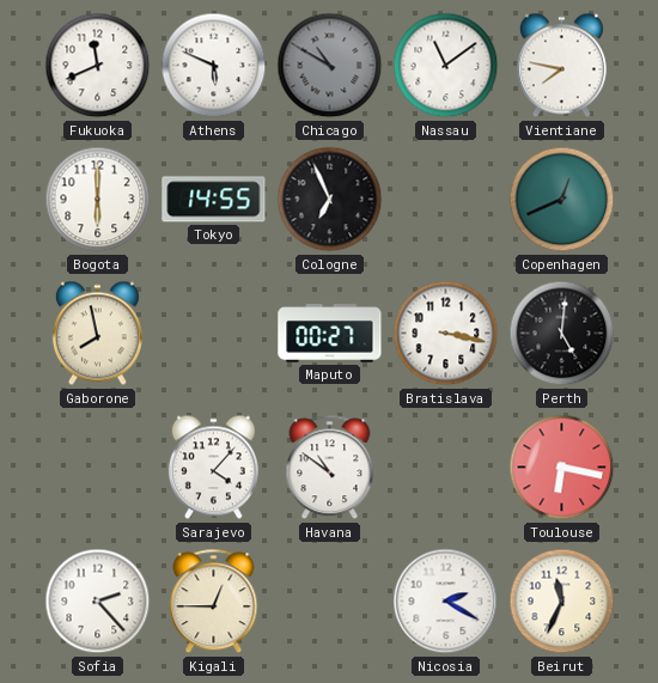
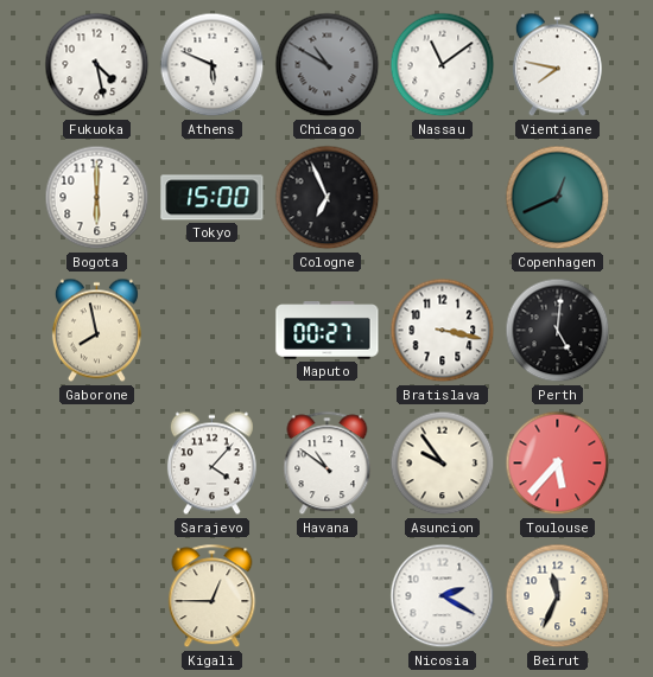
Fukuoka: 11:41 -> 4:28 (97, 65)
Tokyo: 14:55 -> 15:00 (213, 198)
Asuncion: none -> 9:54 (443, 464)
Toulouse: 6:17 -> 5:37 (558, 464)
Sofia: 2:23 -> none (98, 602)
